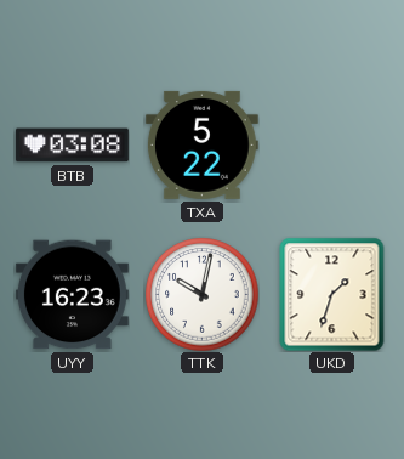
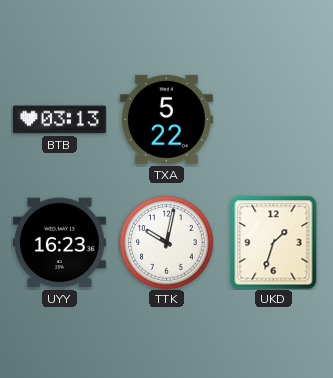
BTB: 03:08 -> 03:13 (59, 120)
